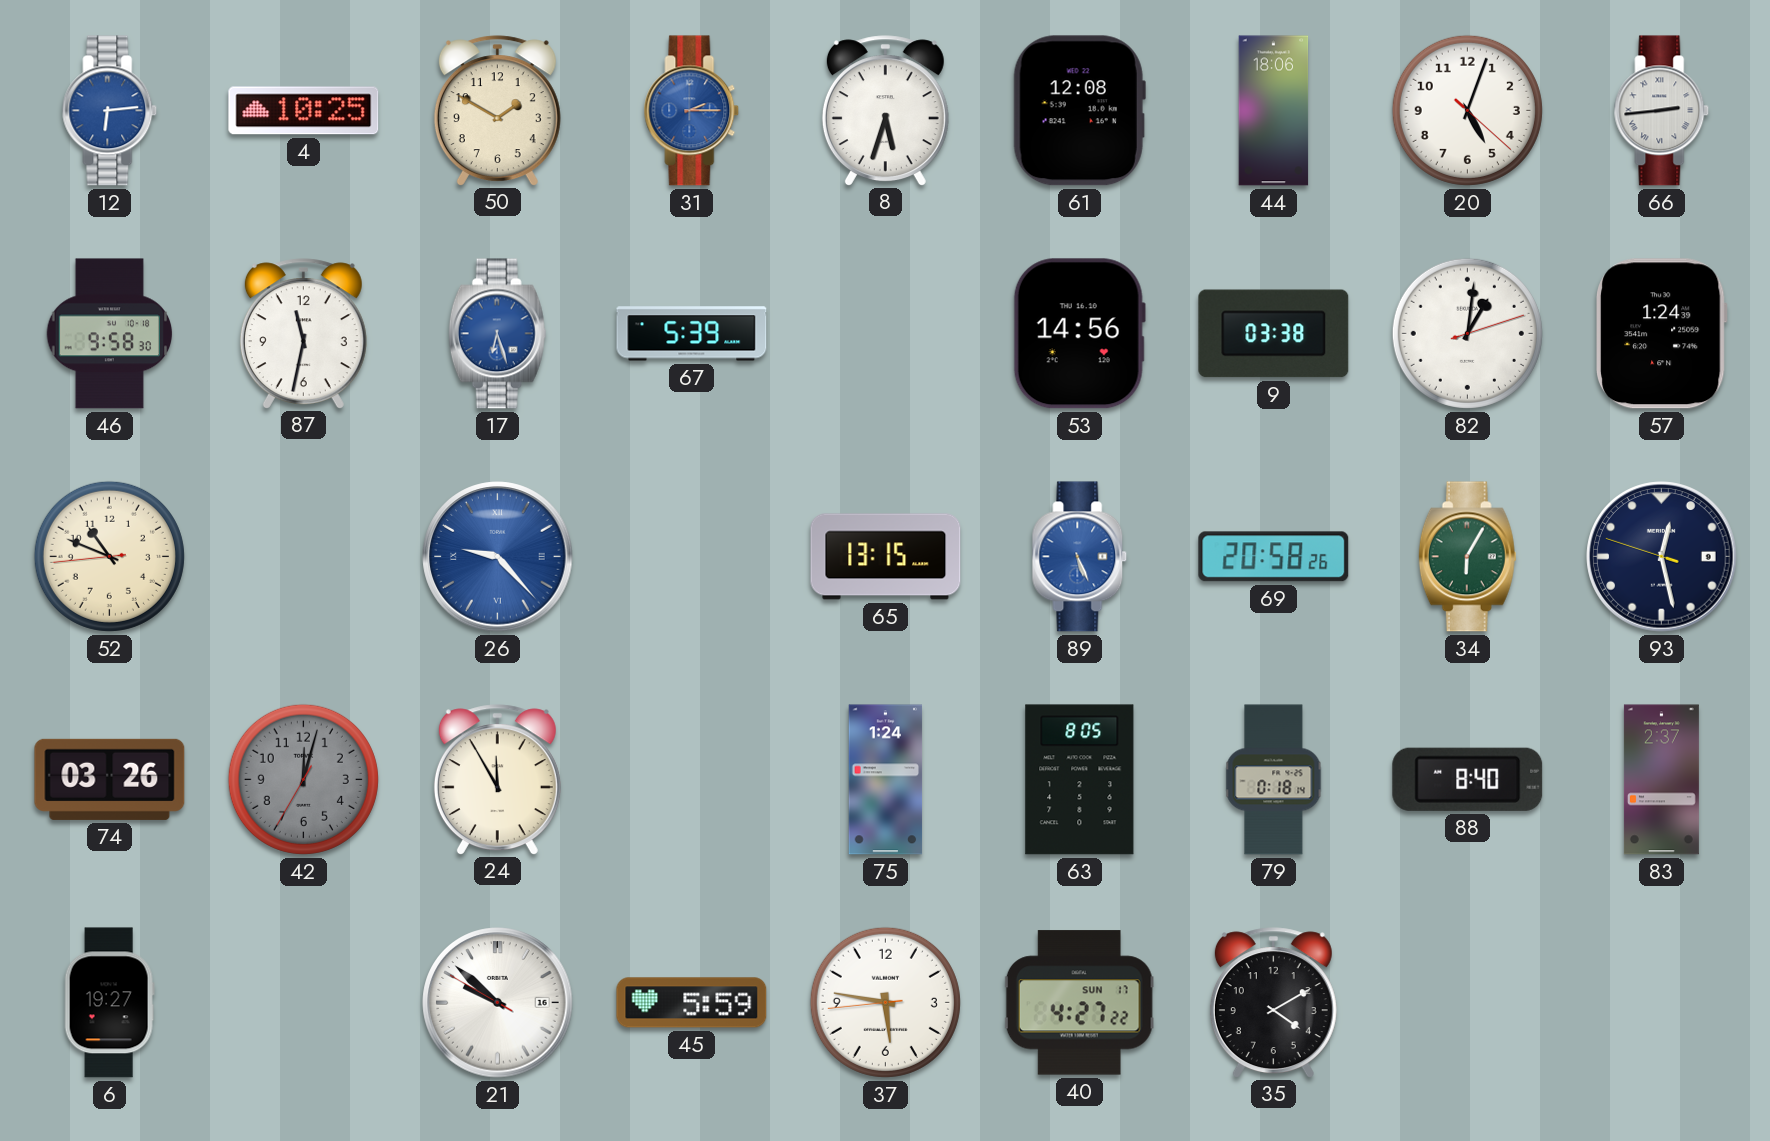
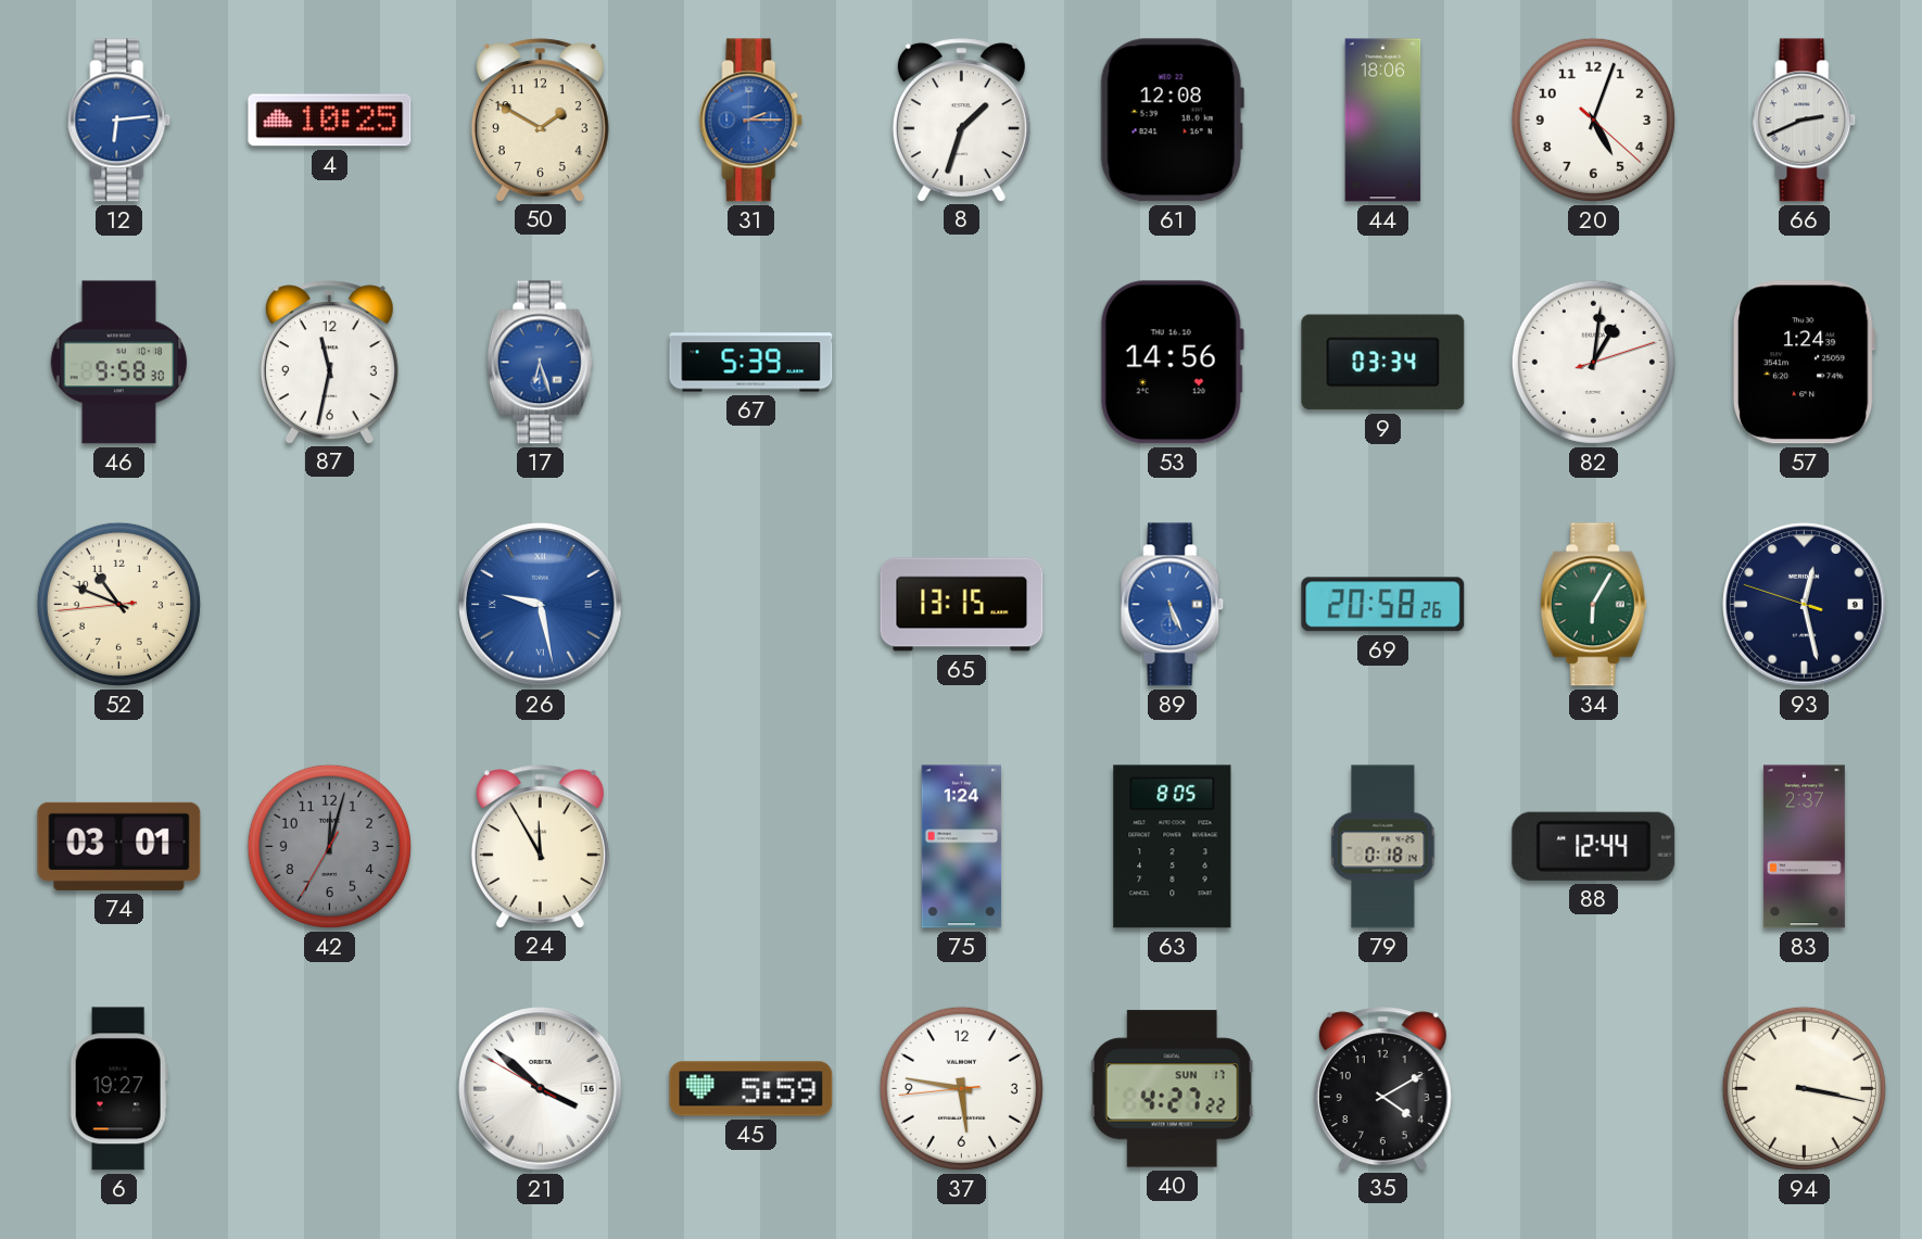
8: 5:33 -> 1:33 (961, 119)
66: 2:44 -> 2:41 (1805, 121)
9: 03:38 -> 03:34 (1383, 363)
26: 9:23 -> 9:28 (541, 605)
74: 03:26 -> 03:01 (119, 846)
88: 8:40 -> 12:44 (1594, 846)
21: 9:51 -> 3:51 (541, 1089)
94: none -> 3:17 (1804, 1088)
